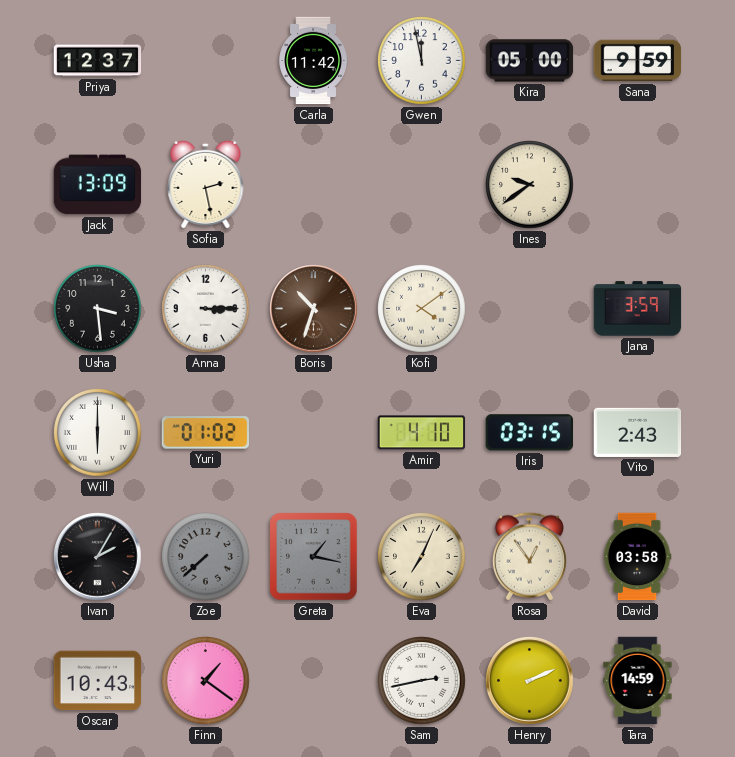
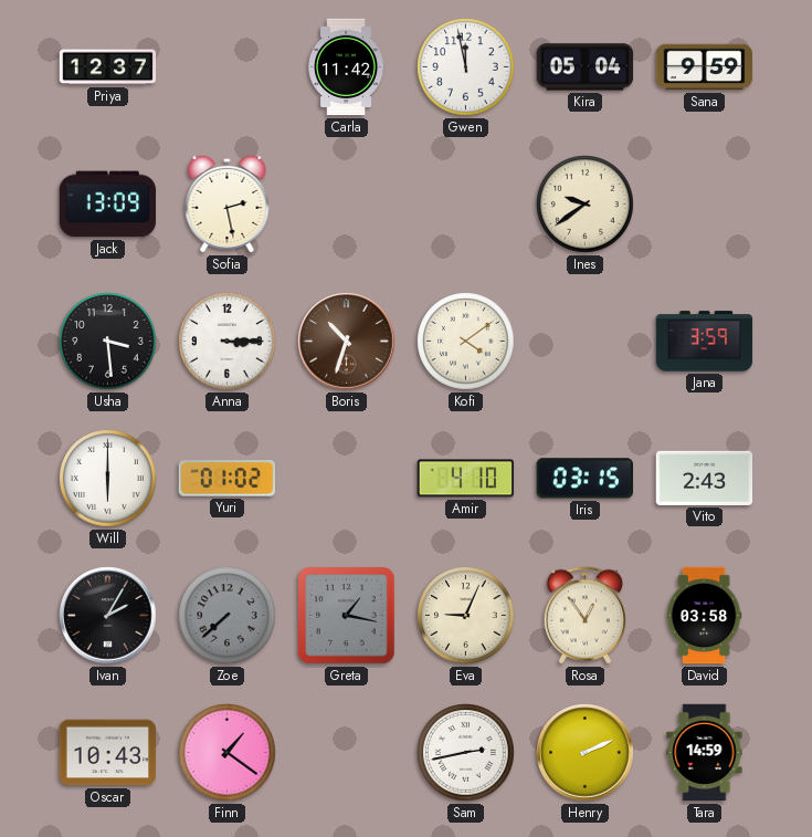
Kira: 05:00 -> 05:04 (586, 67)
Eva: 7:04 -> 9:04 (466, 616)
